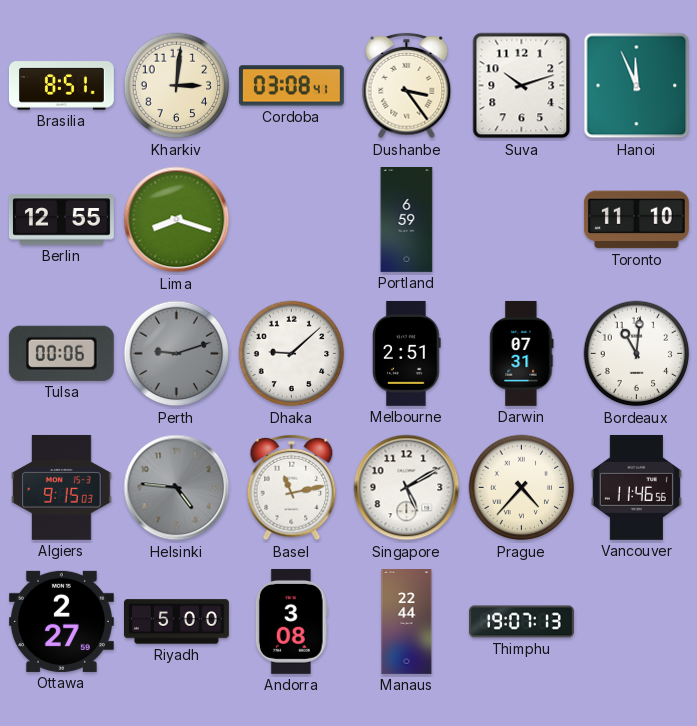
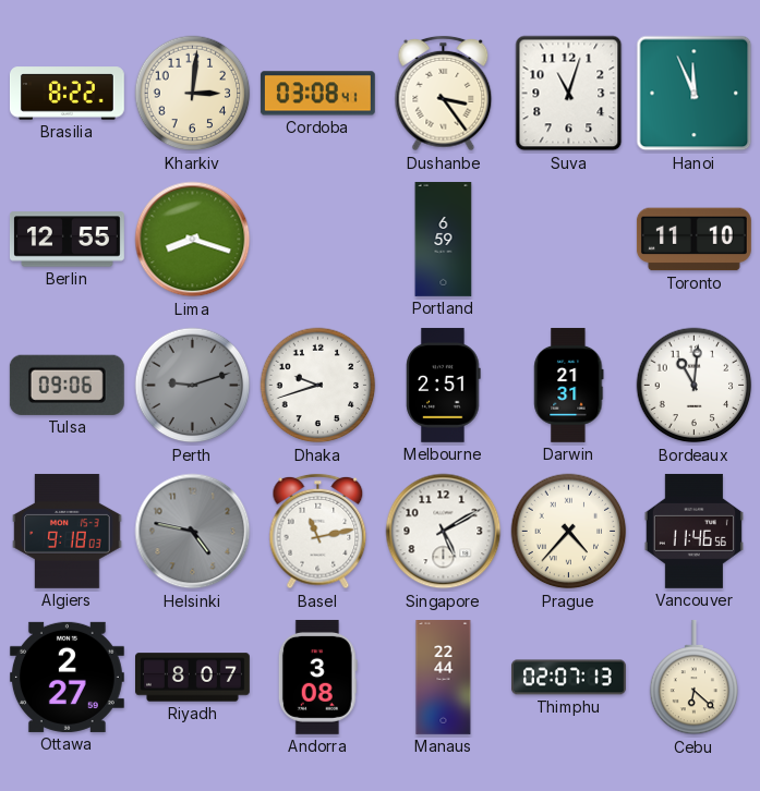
Brasilia: 8:51 -> 8:22 (67, 94)
Suva: 10:12 -> 11:03 (569, 94)
Tulsa: 00:06 -> 09:06 (67, 385)
Dhaka: 9:08 -> 9:42 (318, 386)
Darwin: 07:31 -> 21:31 (569, 385)
Algiers: 9:15 -> 9:18 (68, 531)
Helsinki: 4:46 -> 4:47 (193, 532)
Riyadh: 5:00 -> 8:07 (193, 678)
Thimphu: 19:07 -> 02:07 (569, 678)
Cebu: none -> 6:22 (695, 678)
